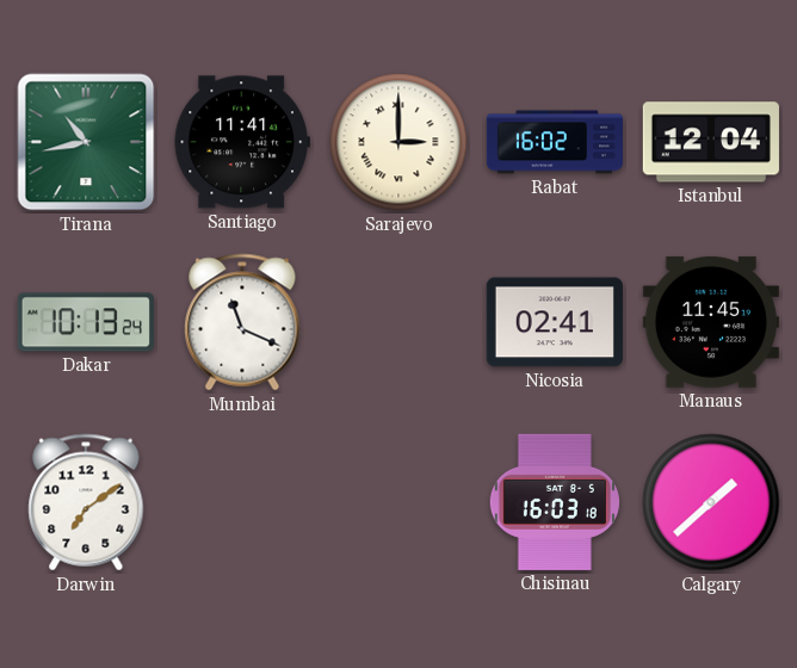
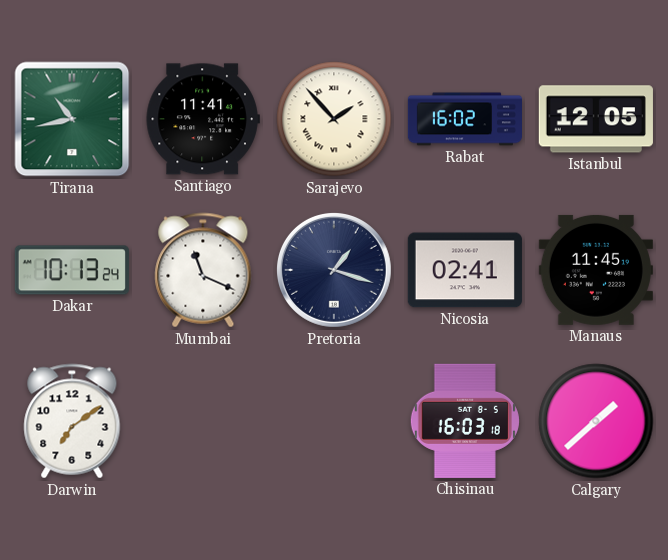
Sarajevo: 3:00 -> 1:53 (334, 119)
Istanbul: 12:04 -> 12:05 (596, 119)
Pretoria: none -> 1:18 (334, 270)
